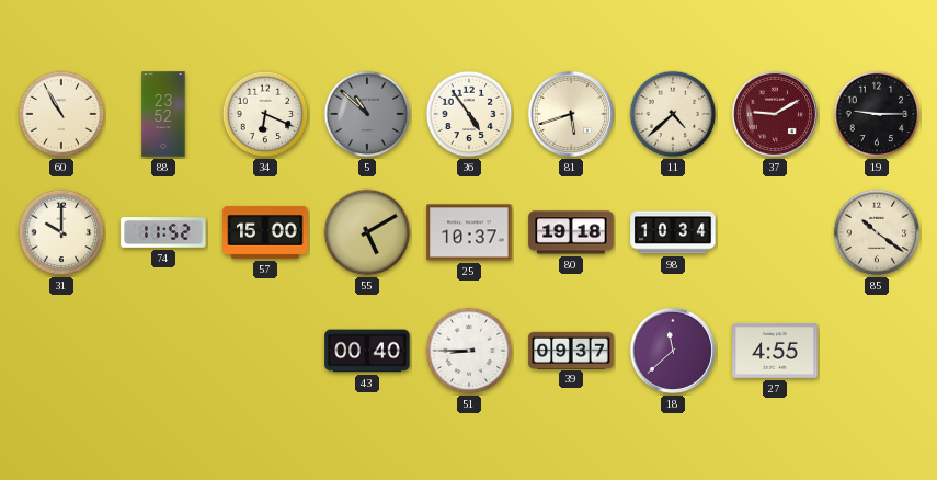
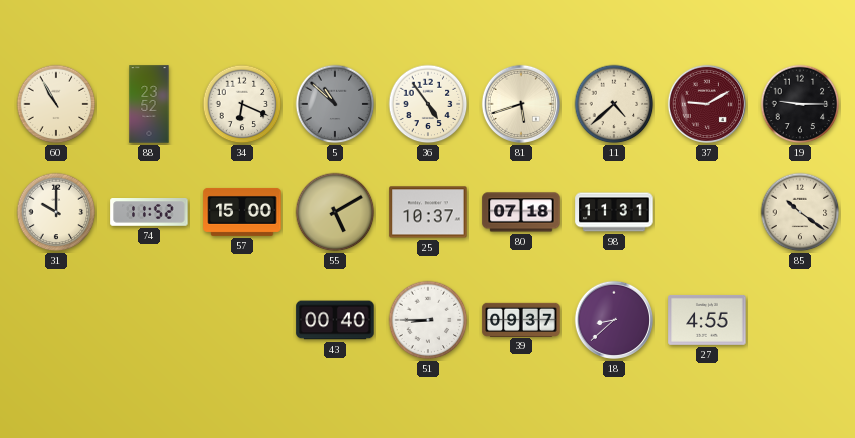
80: 19:18 -> 07:18 (521, 212)
98: 10:34 -> 11:31 (614, 212)
18: 11:38 -> 8:38 (614, 320)
